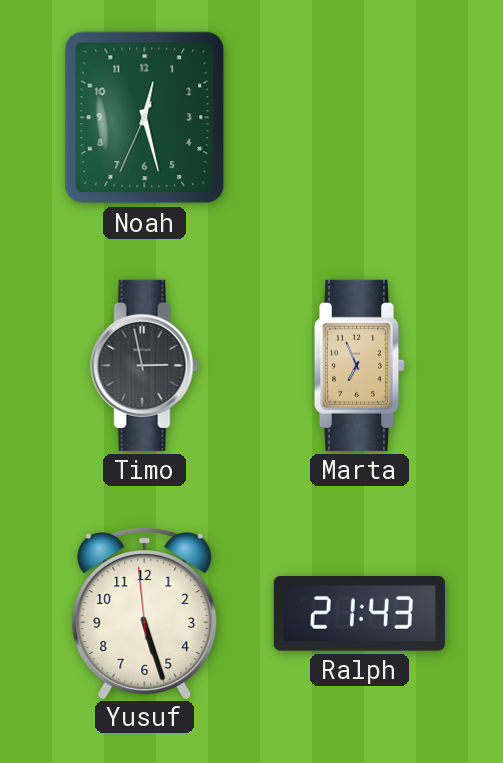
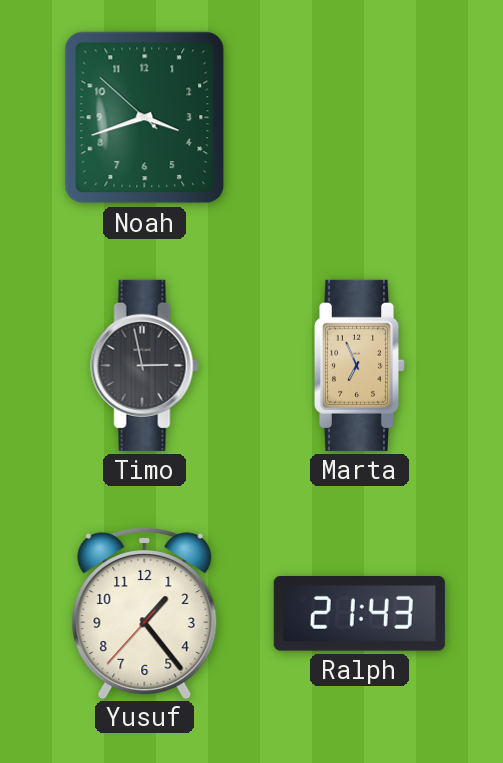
Noah: 12:27 -> 3:41 (145, 118)
Yusuf: 5:26 -> 1:23 (145, 613)
